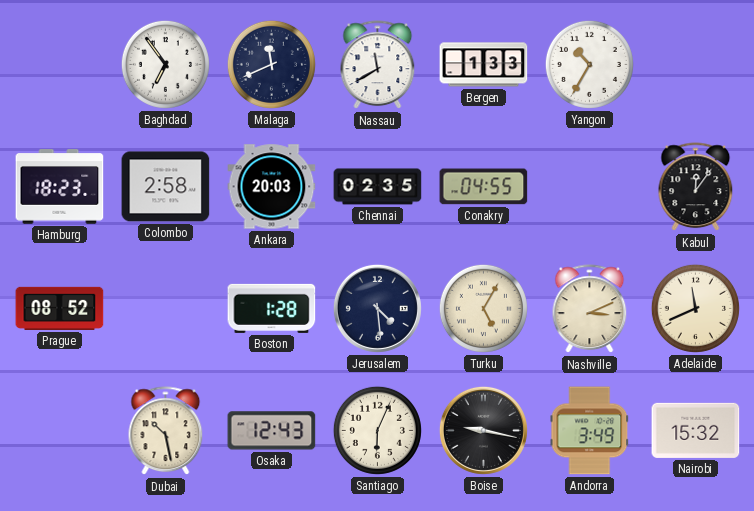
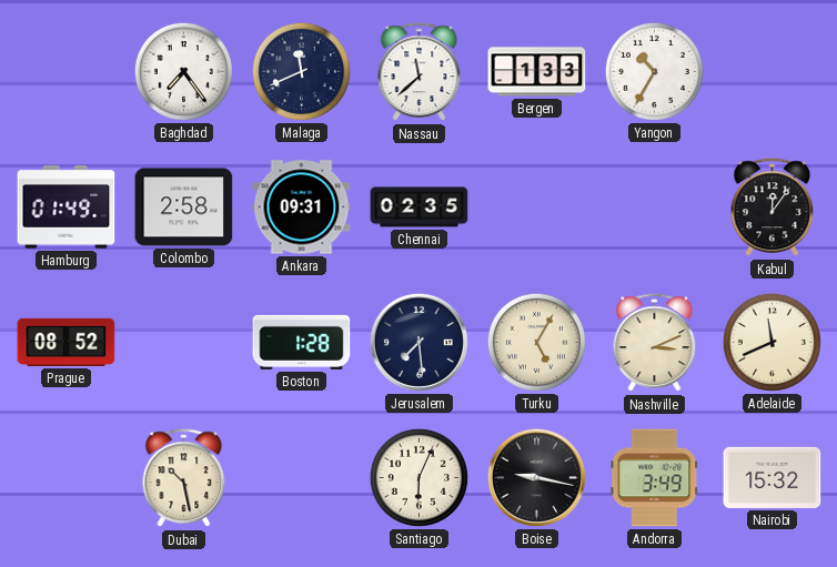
Baghdad: 6:54 -> 7:24 (183, 71)
Nassau: 11:40 -> 11:38 (420, 72)
Hamburg: 18:23 -> 01:49 (67, 207)
Ankara: 20:03 -> 09:31 (302, 207)
Conakry: 04:55 -> none (484, 187)
Jerusalem: 4:29 -> 7:29 (418, 342)
Osaka: 12:43 -> none (272, 431)
